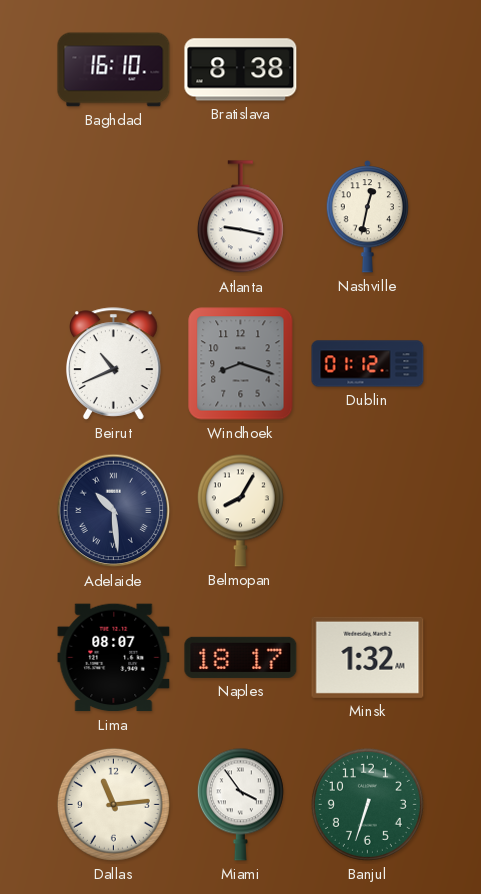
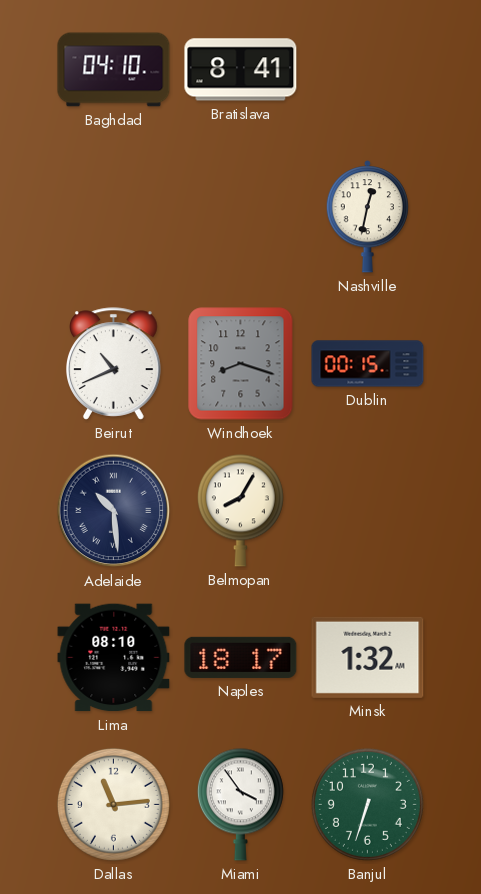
Baghdad: 16:10 -> 04:10 (114, 70)
Bratislava: 8:38 -> 8:41 (241, 70)
Atlanta: 9:17 -> none (240, 217)
Dublin: 01:12 -> 00:15 (368, 364)
Lima: 08:07 -> 08:10 (114, 658)
